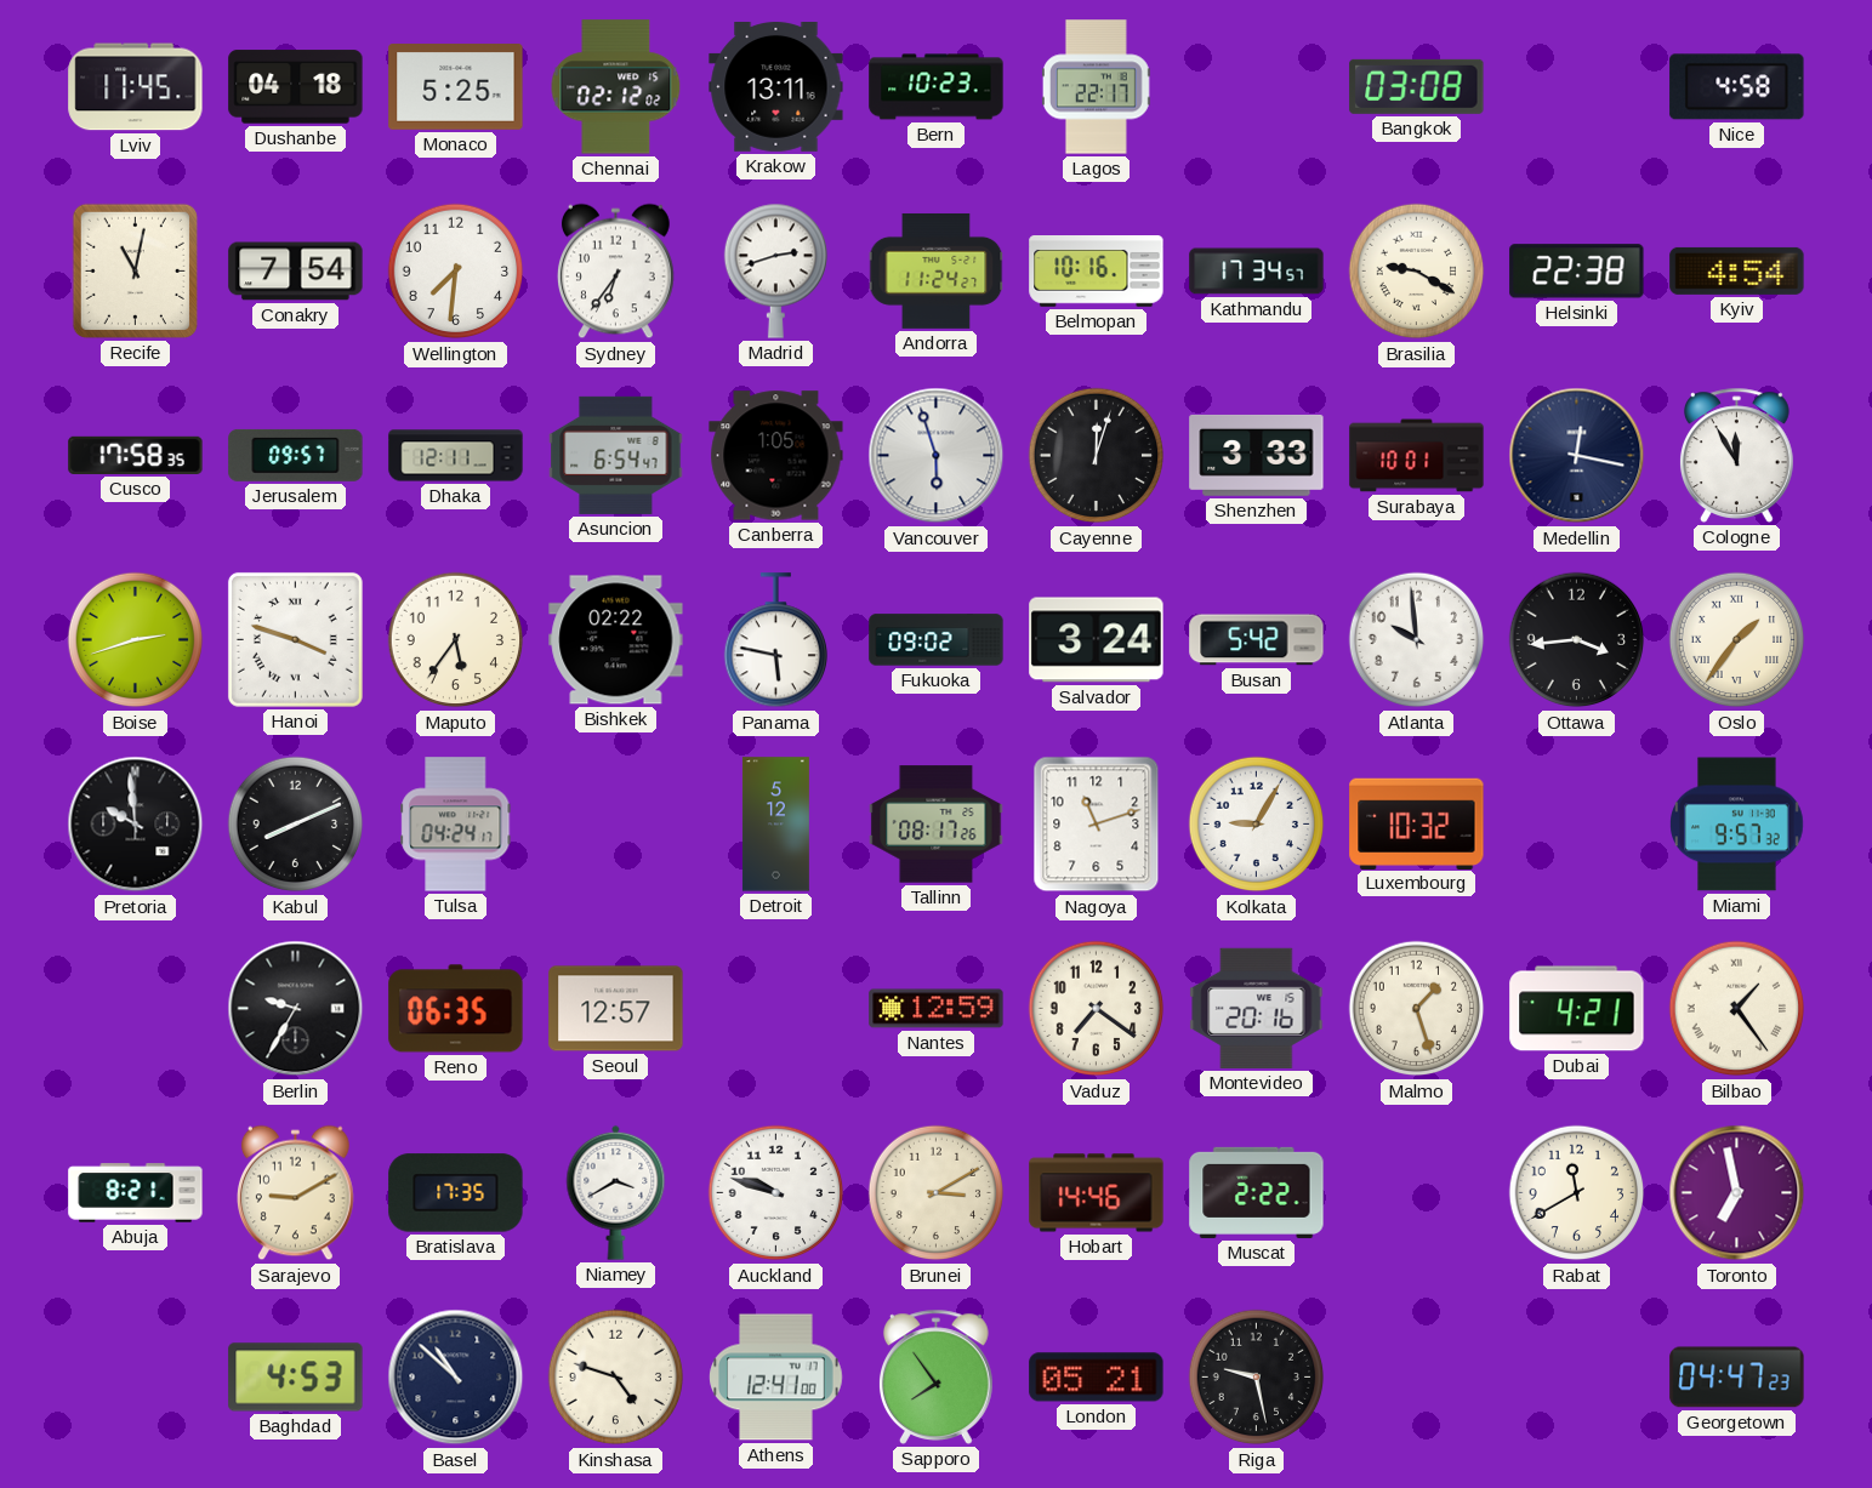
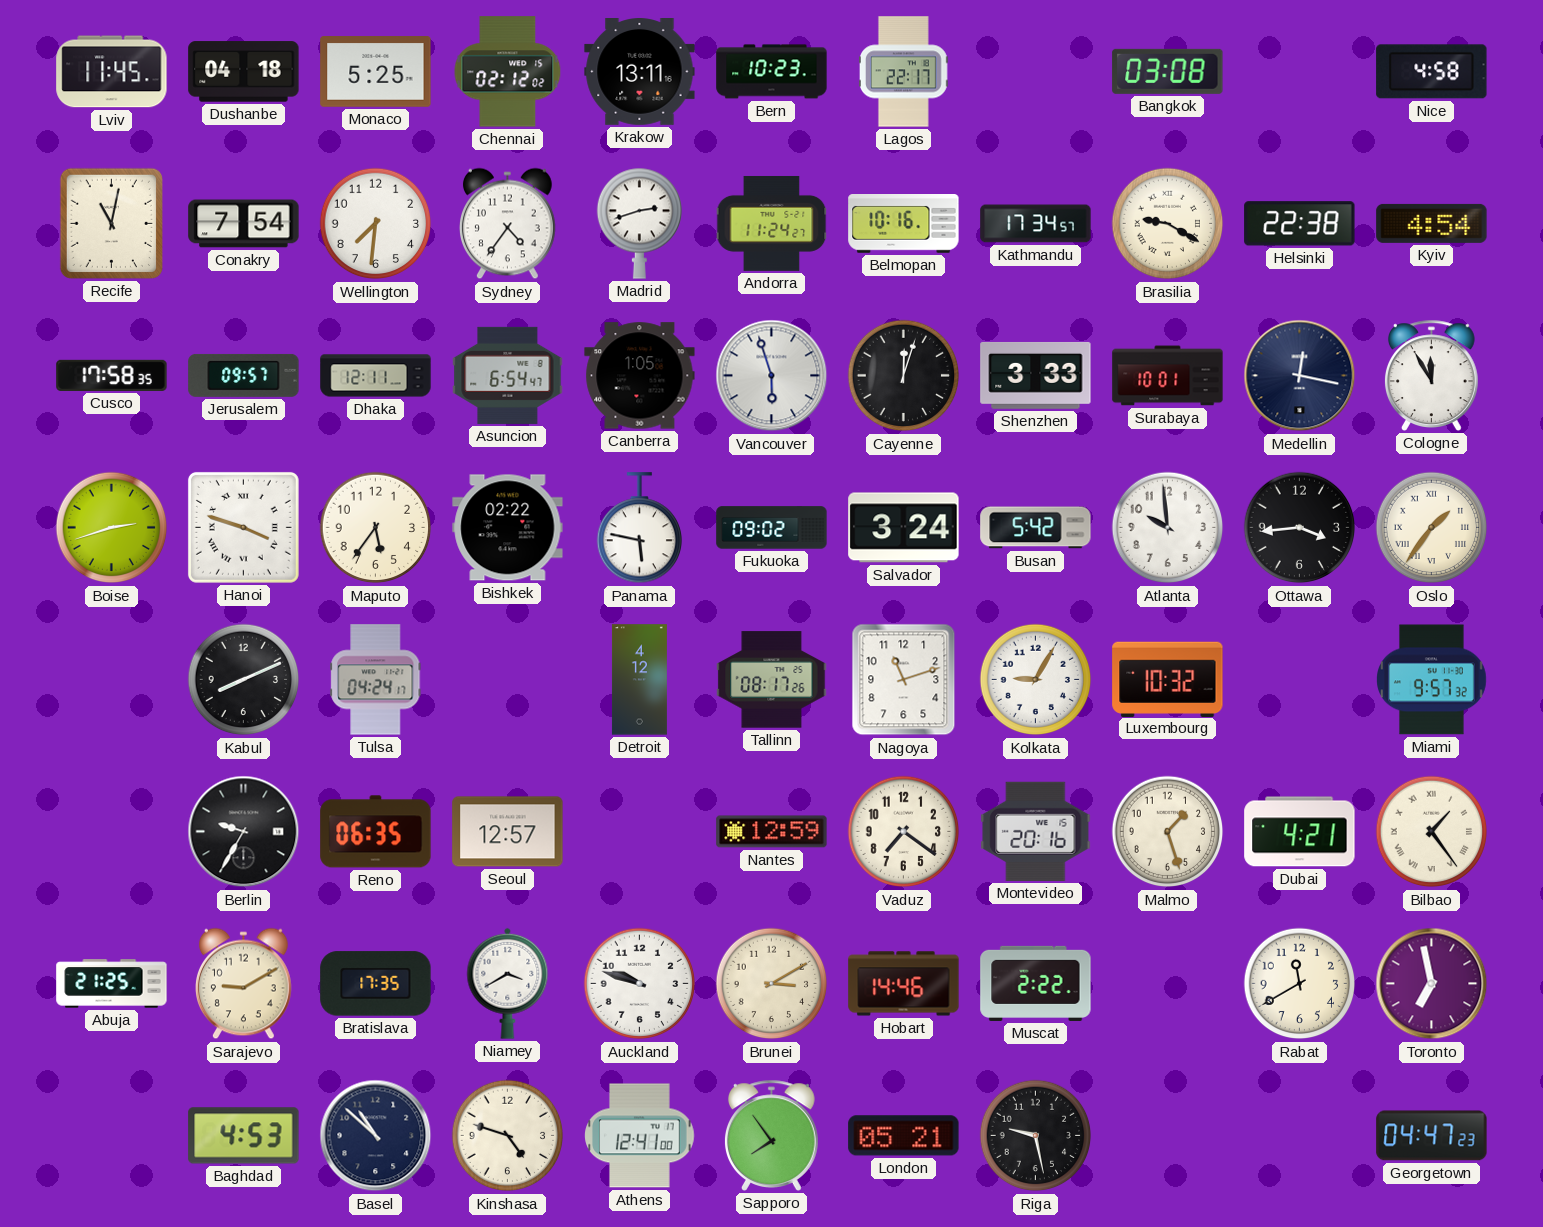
Sydney: 6:36 -> 4:36 (508, 224)
Pretoria: 9:59 -> none (136, 825)
Detroit: 5:12 -> 4:12 (639, 680)
Abuja: 8:21 -> 21:25 (112, 984)
